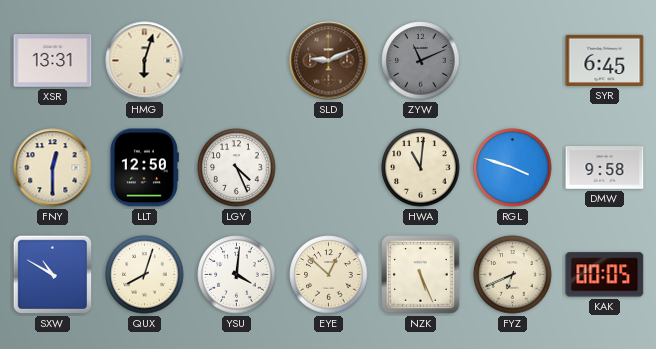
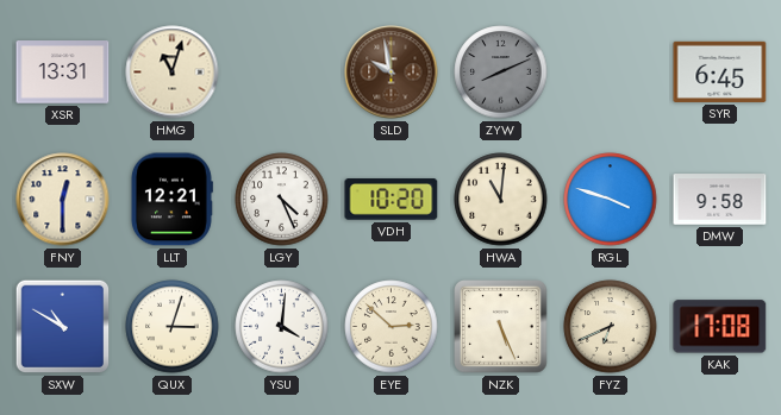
HMG: 6:03 -> 11:03 (173, 73)
SLD: 9:11 -> 9:58 (392, 73)
ZYW: 11:11 -> 8:11 (501, 73)
LLT: 12:50 -> 12:21 (171, 200)
VDH: none -> 10:20 (392, 200)
QUX: 8:03 -> 3:03 (173, 327)
EYE: 12:52 -> 2:52 (392, 327)
KAK: 00:05 -> 17:08 (720, 327)
